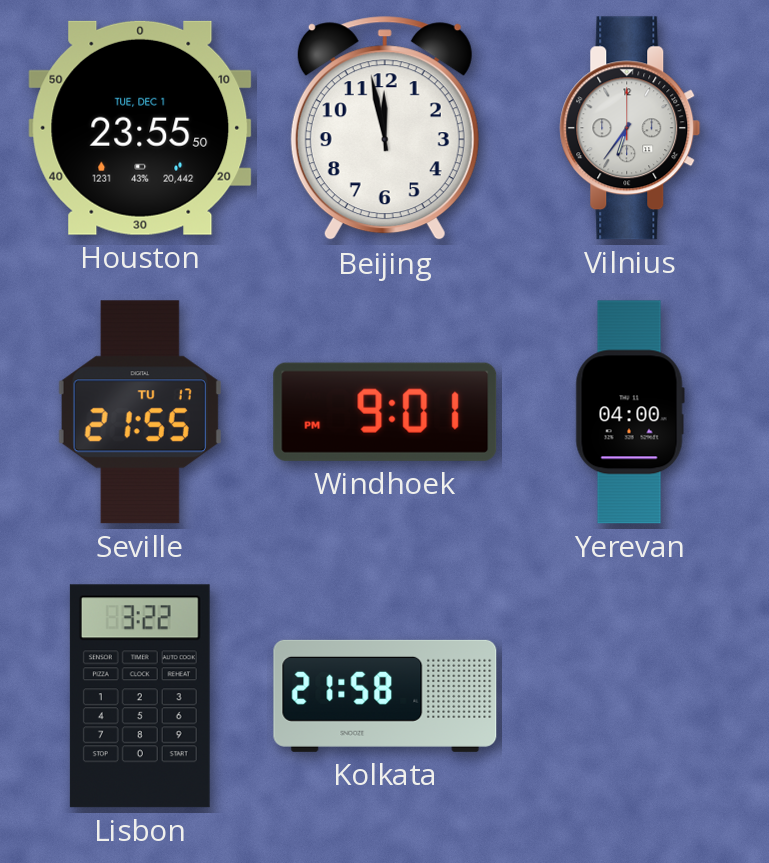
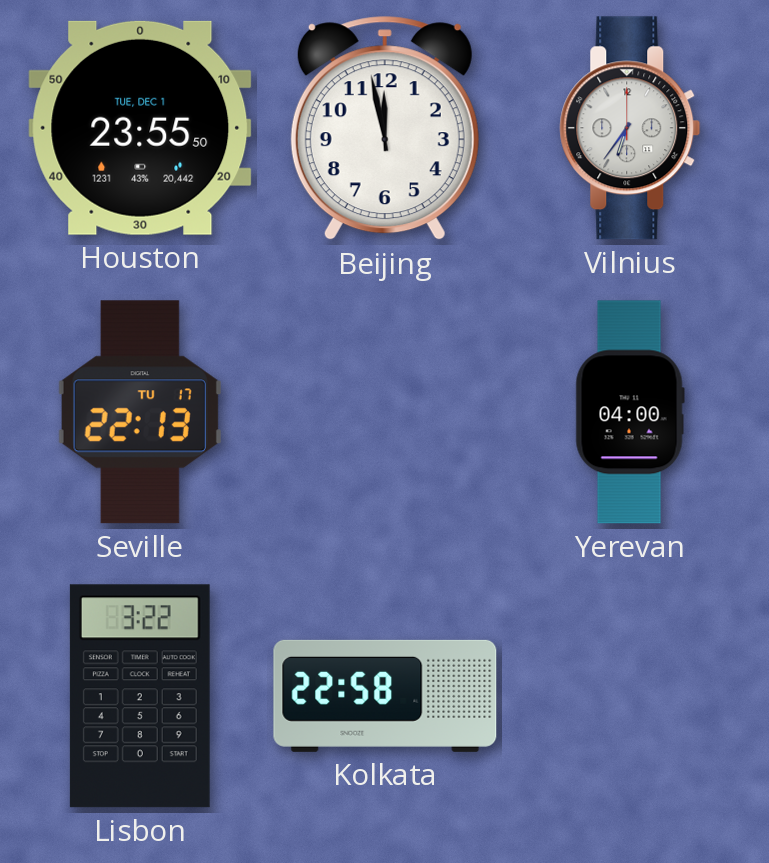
Seville: 21:55 -> 22:13 (140, 412)
Windhoek: 9:01 -> none (385, 412)
Kolkata: 21:58 -> 22:58 (385, 696)
